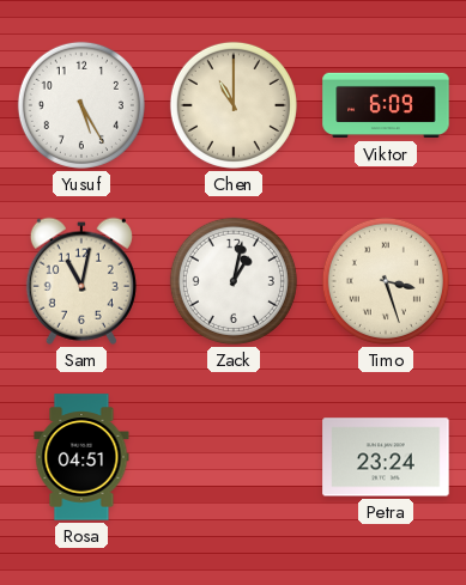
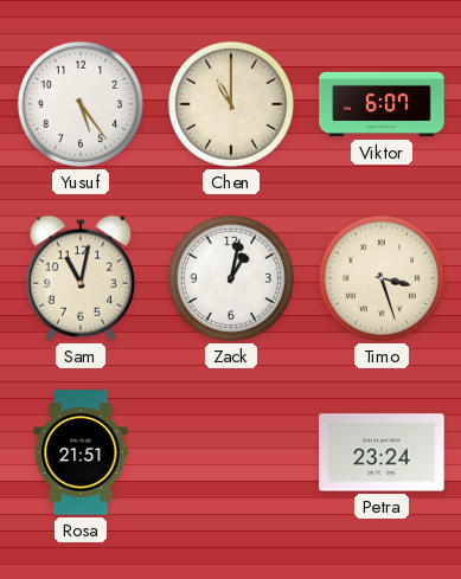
Yusuf: 5:25 -> 5:24 (81, 104)
Viktor: 6:09 -> 6:07 (382, 104)
Rosa: 04:51 -> 21:51 (81, 452)
